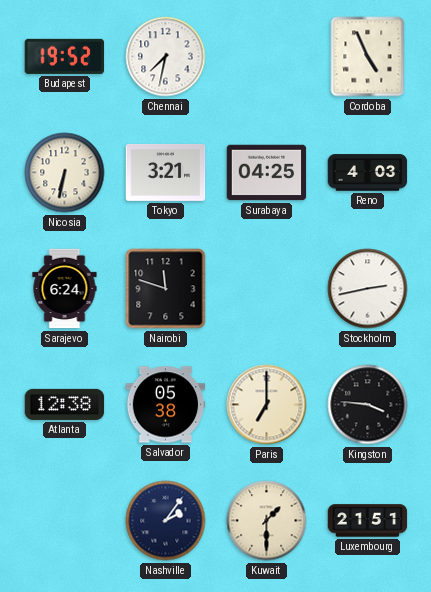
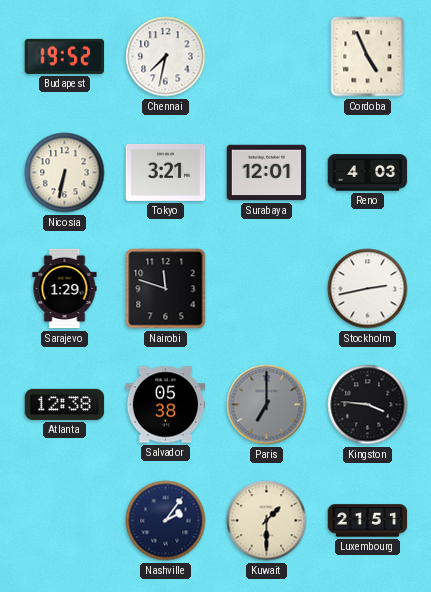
Surabaya: 04:25 -> 12:01 (267, 173)
Sarajevo: 6:24 -> 1:29 (65, 289)
Paris dial: cream -> grey (267, 405)
